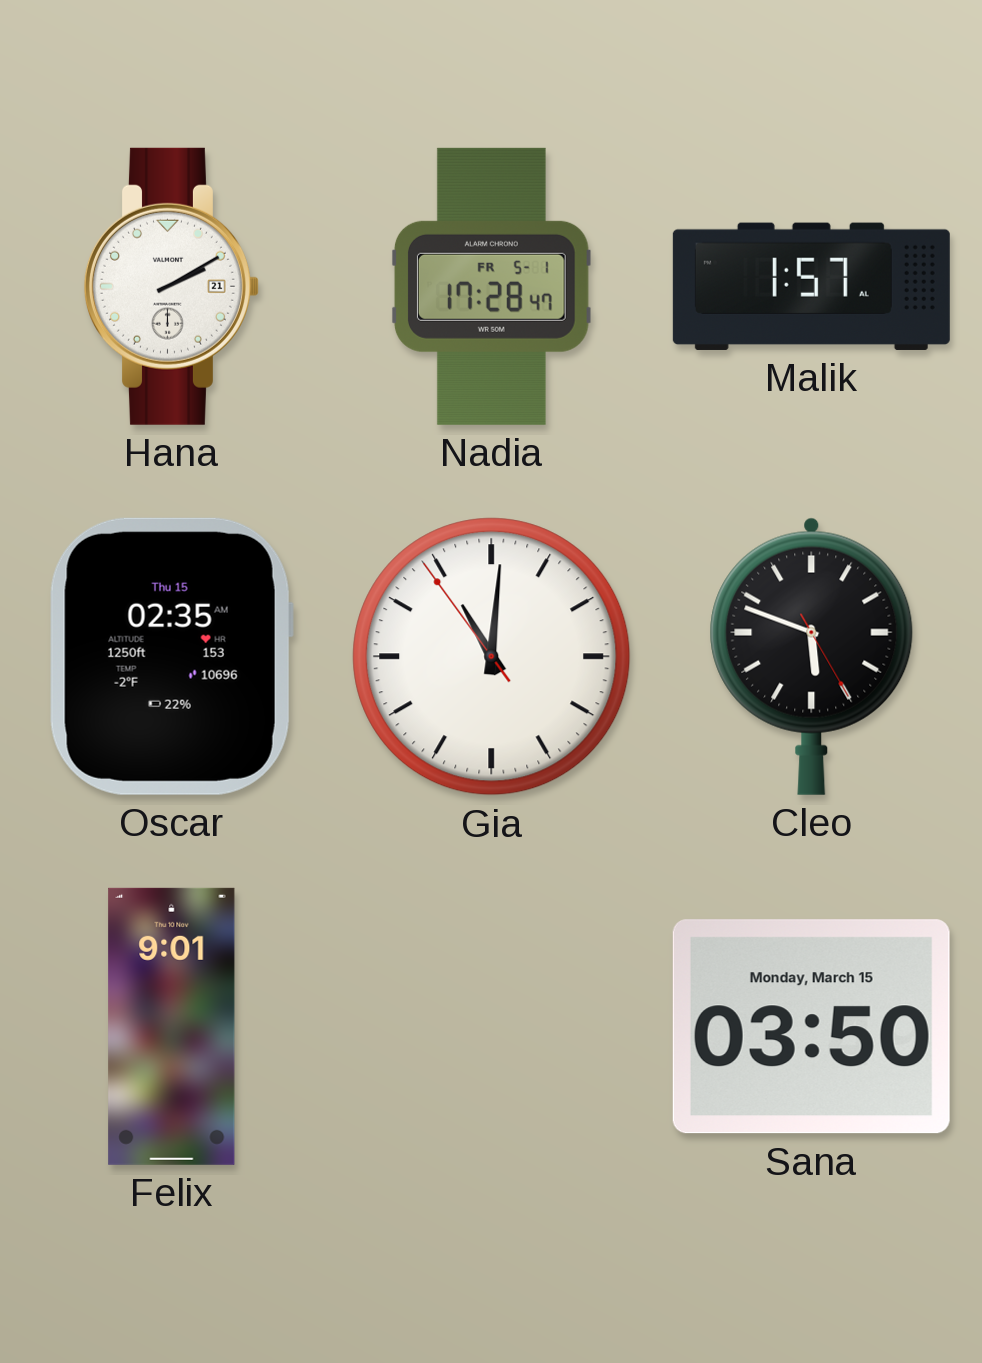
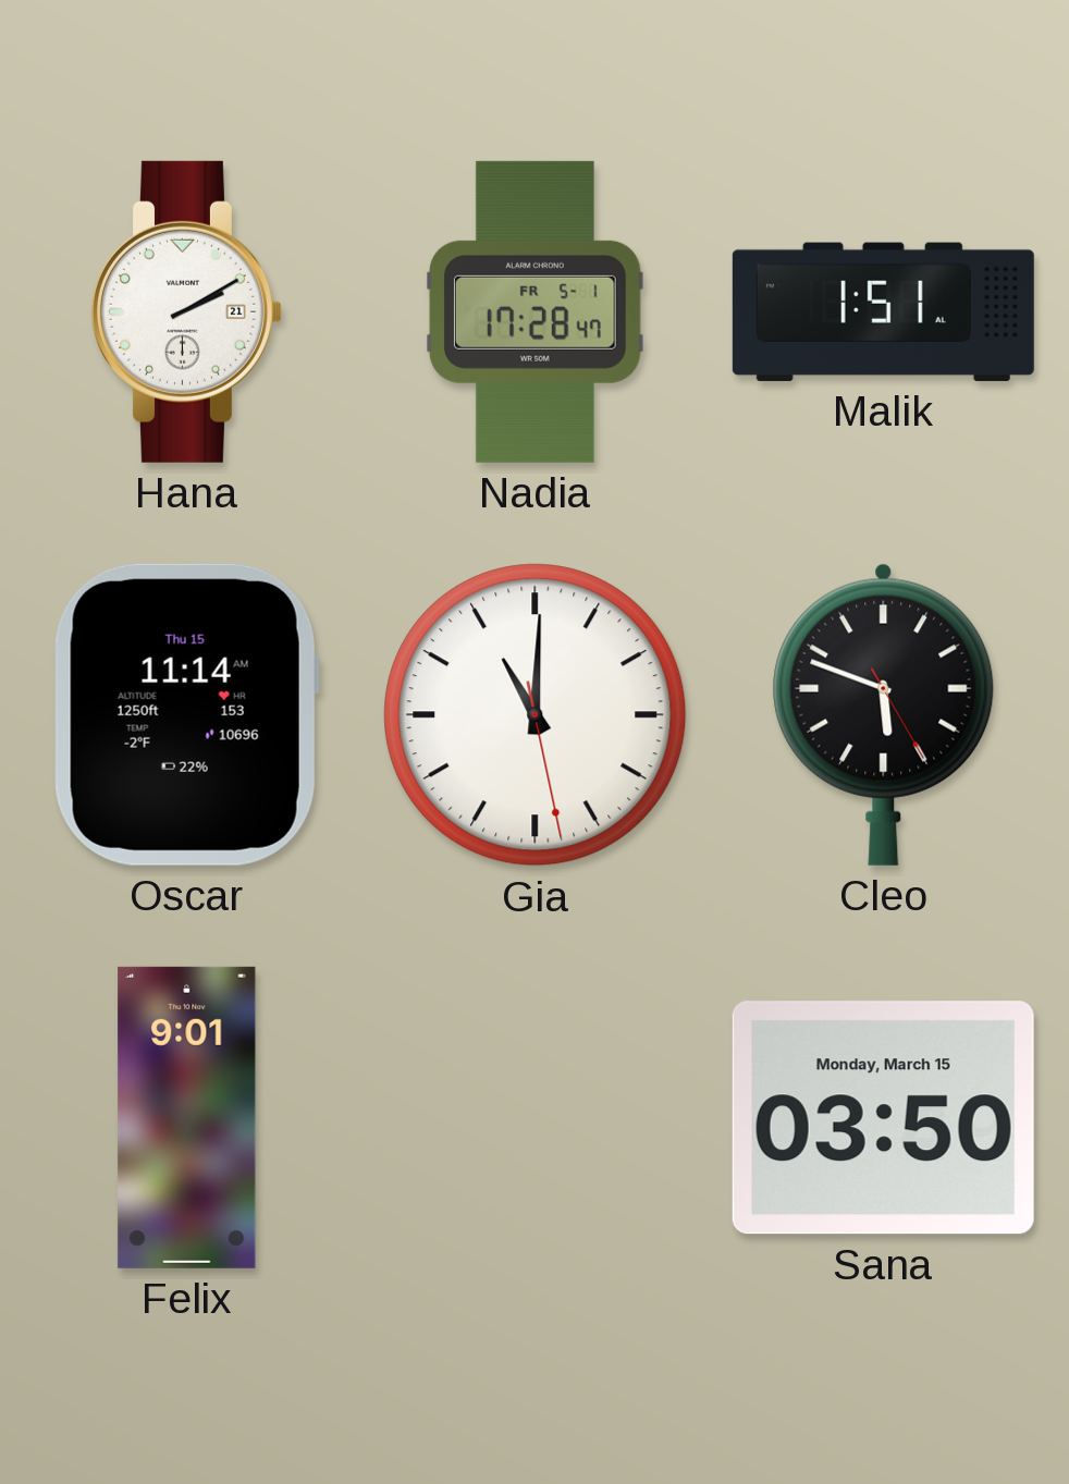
Malik: 1:57 -> 1:51 (883, 311)
Oscar: 02:35 -> 11:14 (186, 714)
Gia: 11:00:54 -> 11:00:28 (536, 715)
